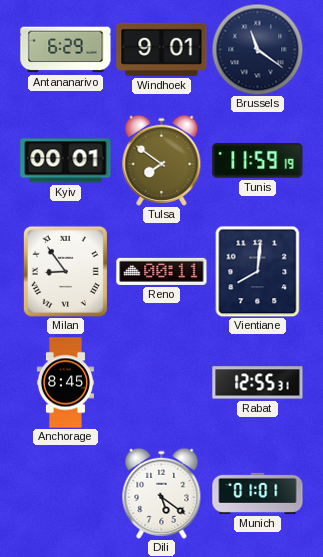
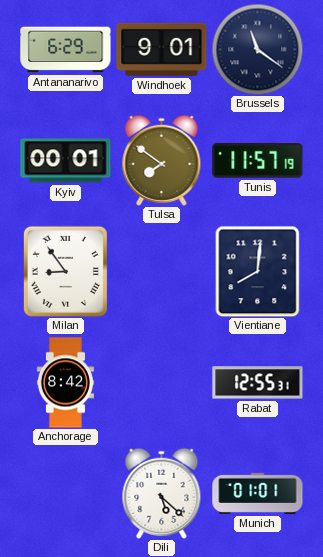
Tunis: 11:59 -> 11:57 (258, 161)
Reno: 00:11 -> none (162, 271)
Anchorage: 8:45 -> 8:42 (65, 383)
Dili: 5:21 -> 5:22 (162, 493)
